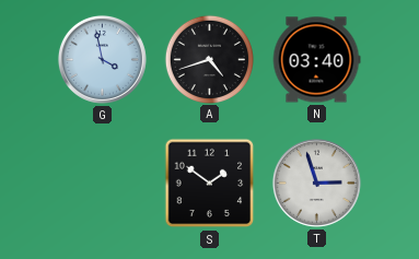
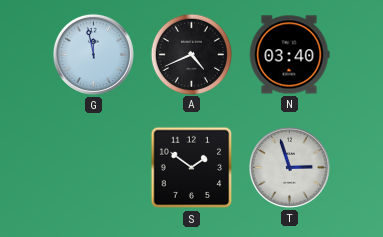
G: 3:58 -> 11:58 (93, 54)
A: 4:42 -> 4:41 (191, 54)
